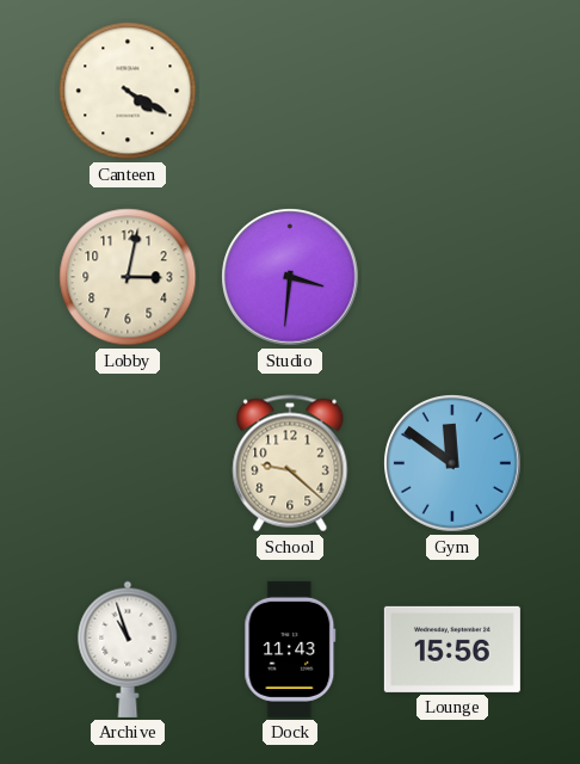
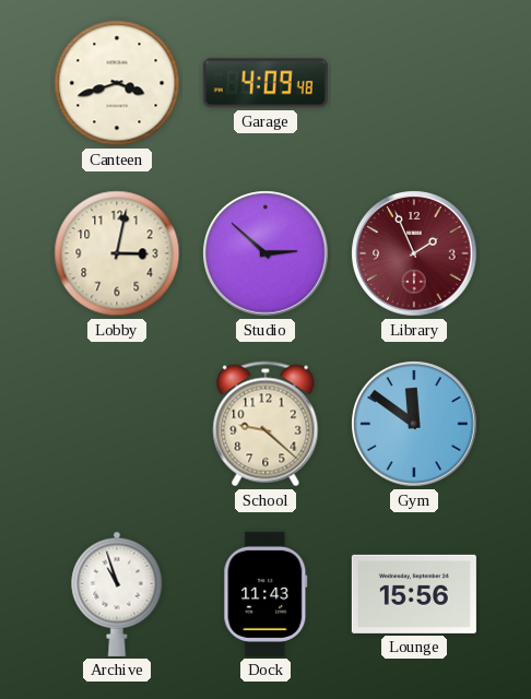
Canteen: 4:20 -> 3:42 (117, 83)
Garage: none -> 4:09 (265, 83)
Studio: 3:31 -> 2:52 (265, 253)
Library: none -> 1:56 (414, 253)
